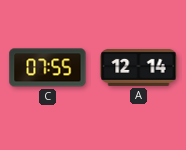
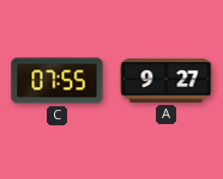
A: 12:14 -> 9:27 (167, 80)
